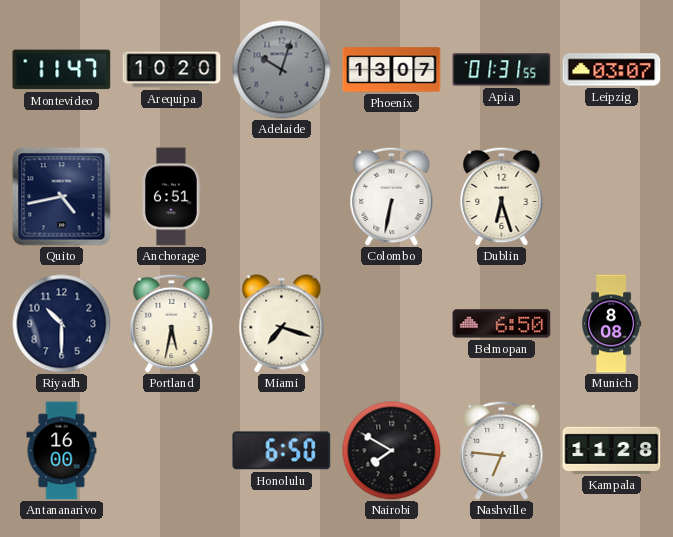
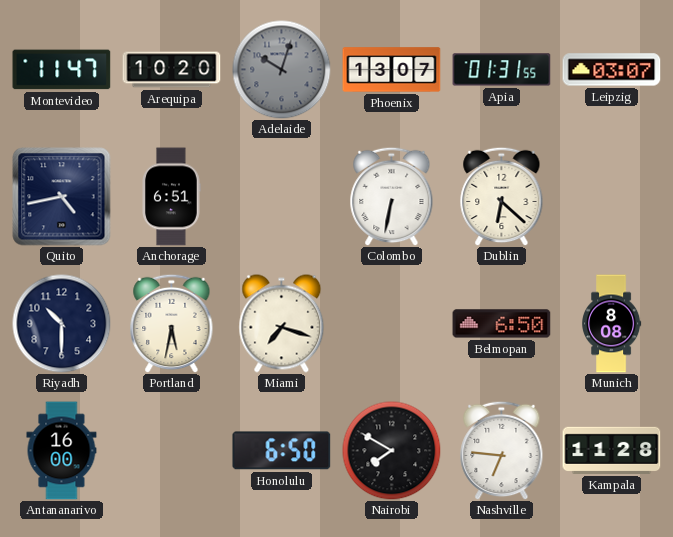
Dublin: 6:27 -> 6:22 (502, 196)
